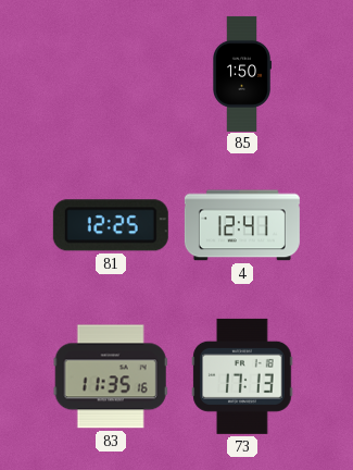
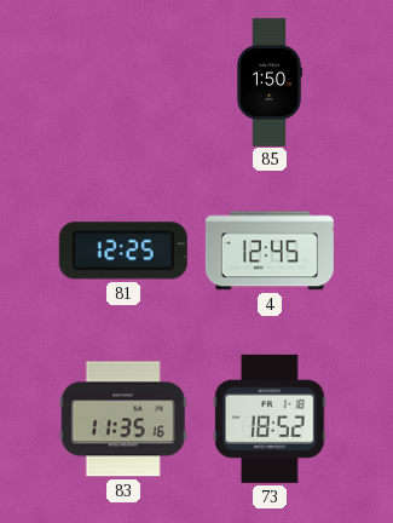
4: 12:41 -> 12:45 (270, 251)
73: 17:13 -> 18:52 (270, 419)
